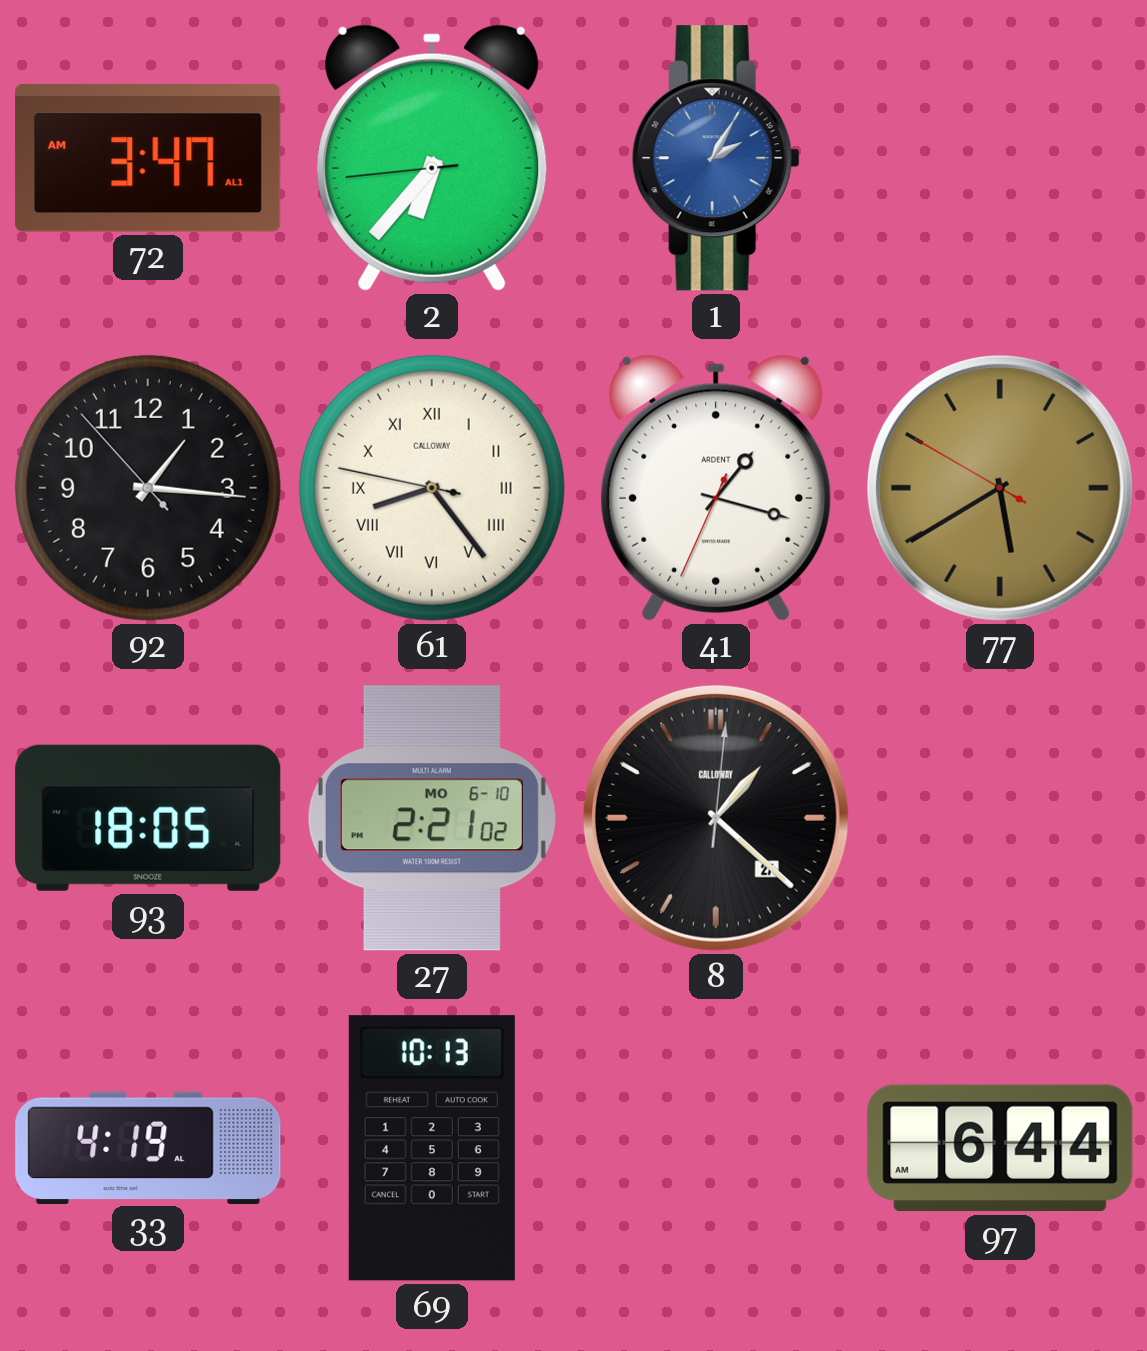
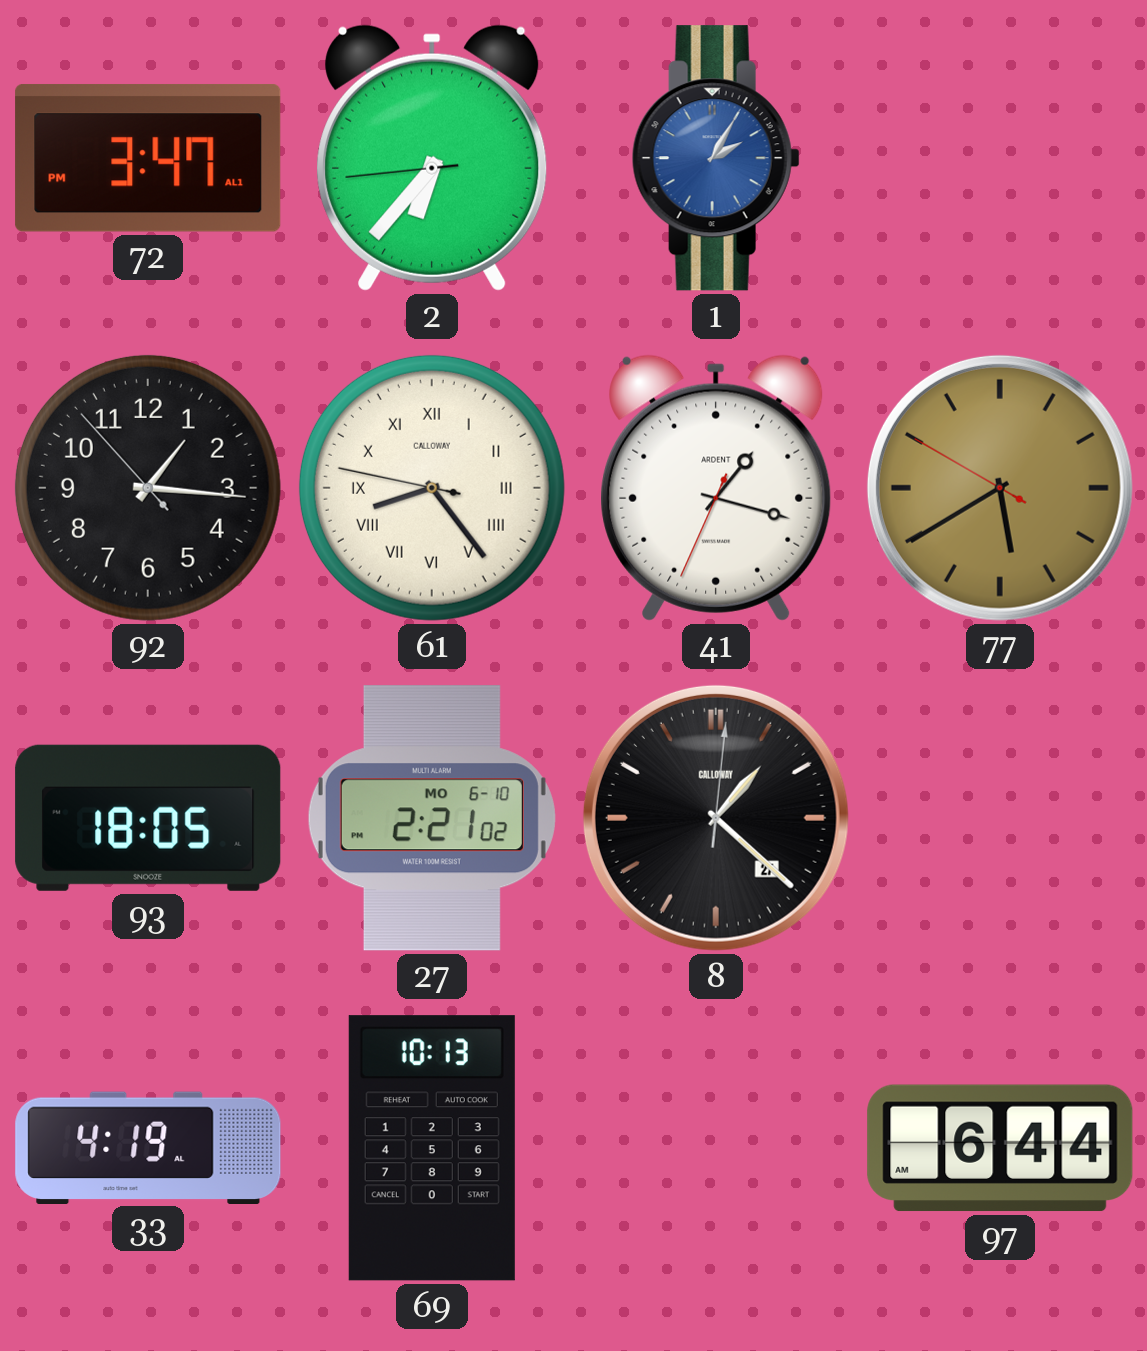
72: 3:47 AM -> 3:47 PM (148, 158)
